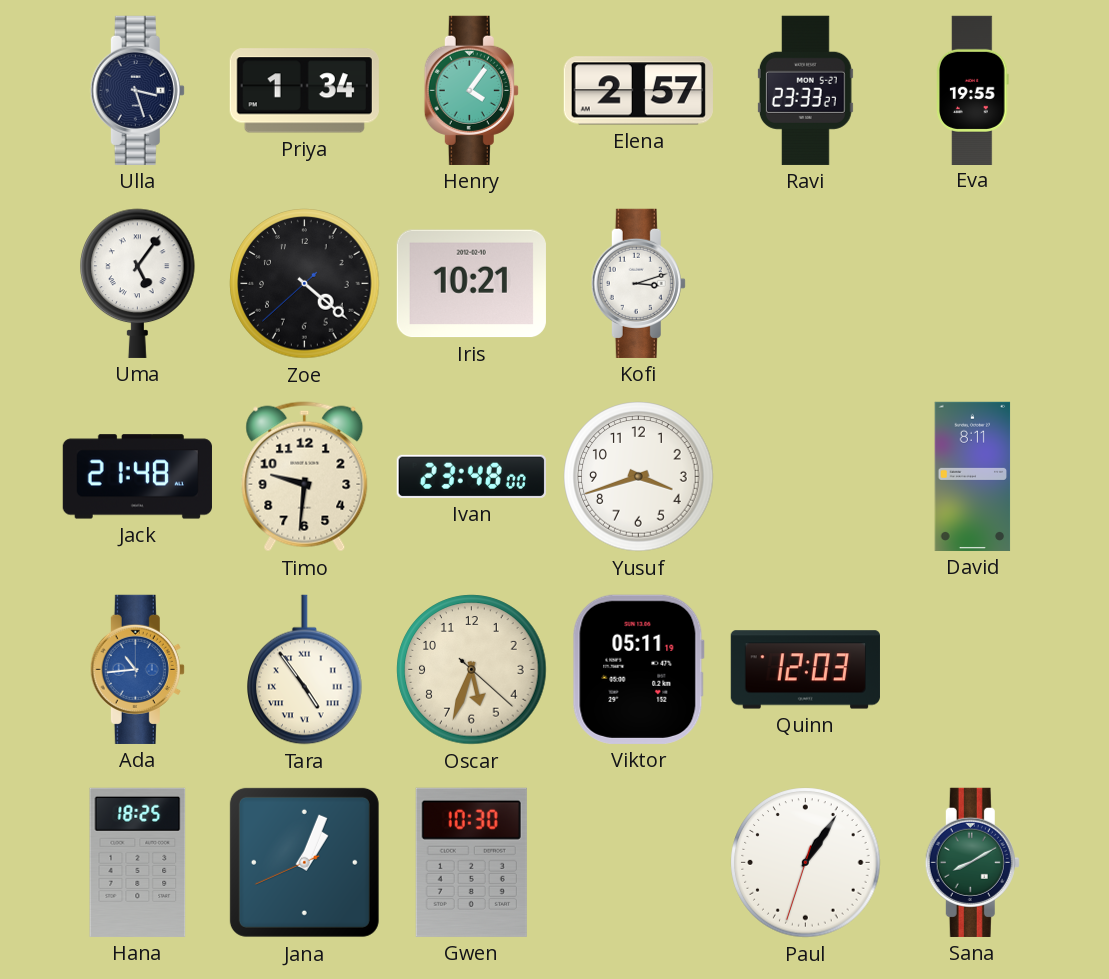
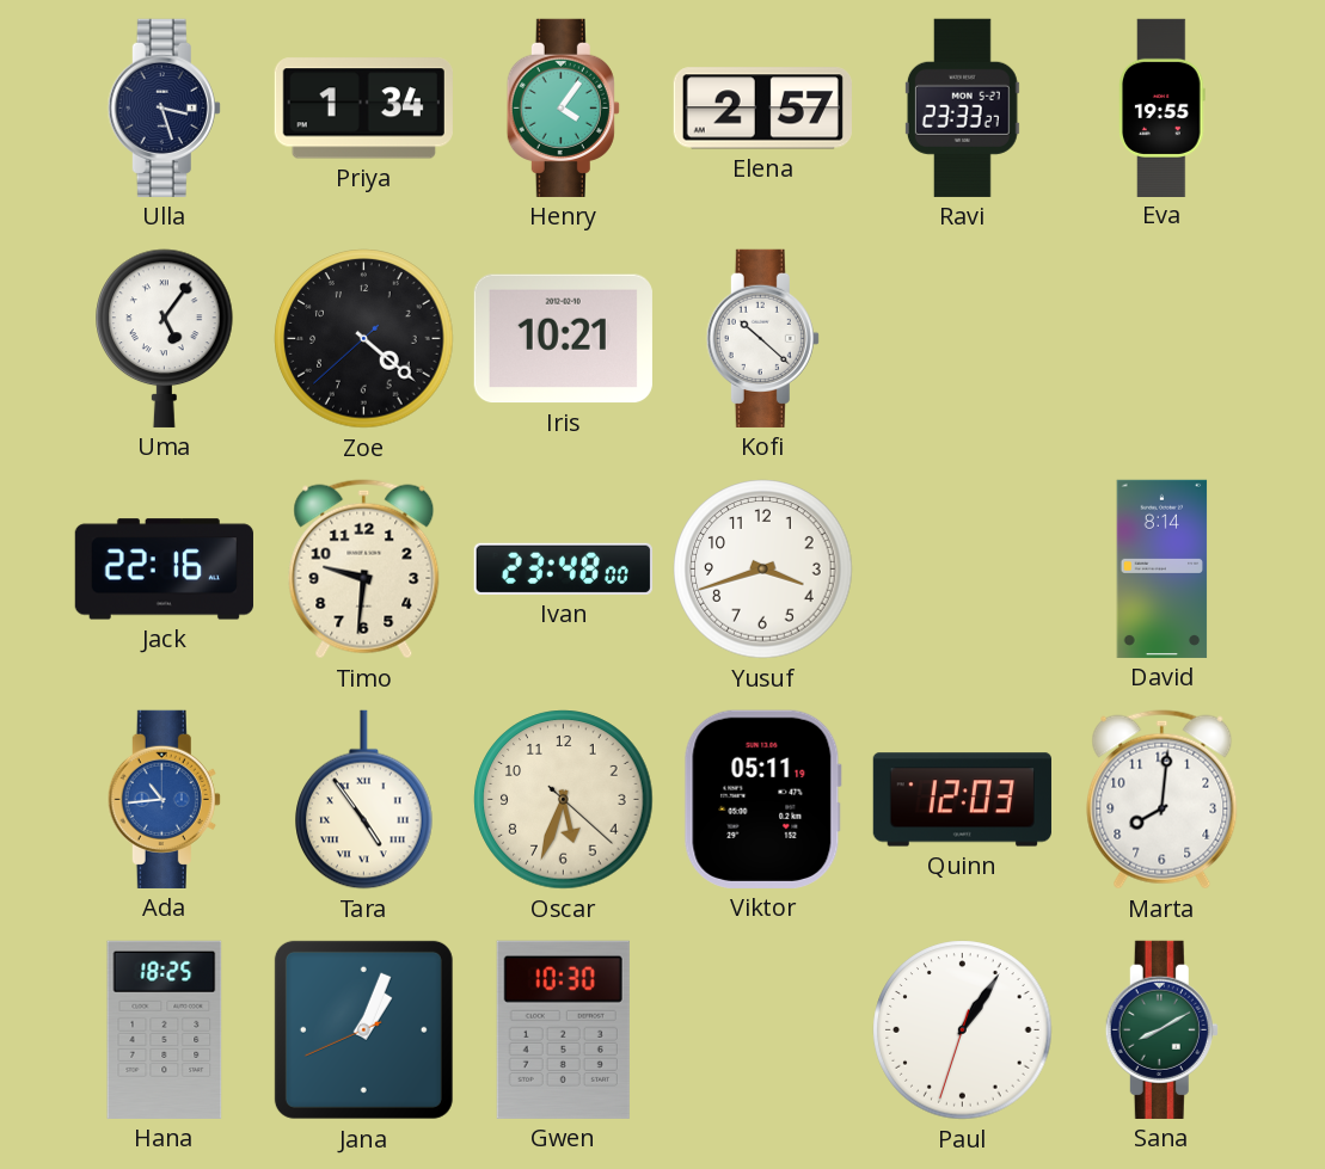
Kofi: 3:12 -> 10:22 (762, 338)
Jack: 21:48 -> 22:16 (164, 570)
David: 8:11 -> 8:14 (1163, 568)
Marta: none -> 8:01 (1163, 800)
